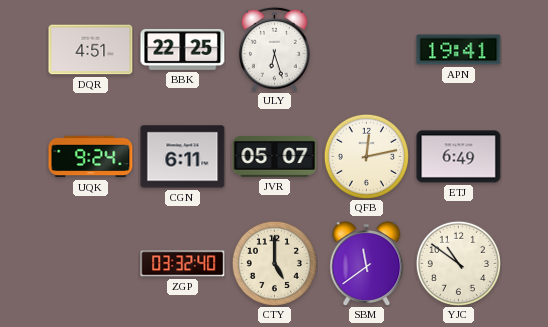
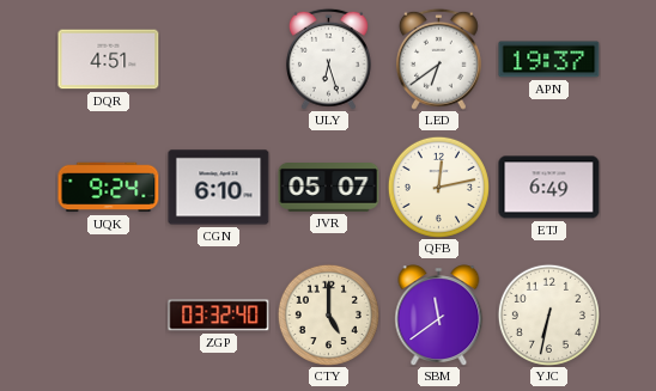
BBK: 22:25 -> none (183, 49)
LED: none -> 6:39 (438, 59)
APN: 19:41 -> 19:37 (549, 60)
CGN: 6:11 -> 6:10 (219, 188)
YJC: 10:51 -> 6:32 (548, 314)
